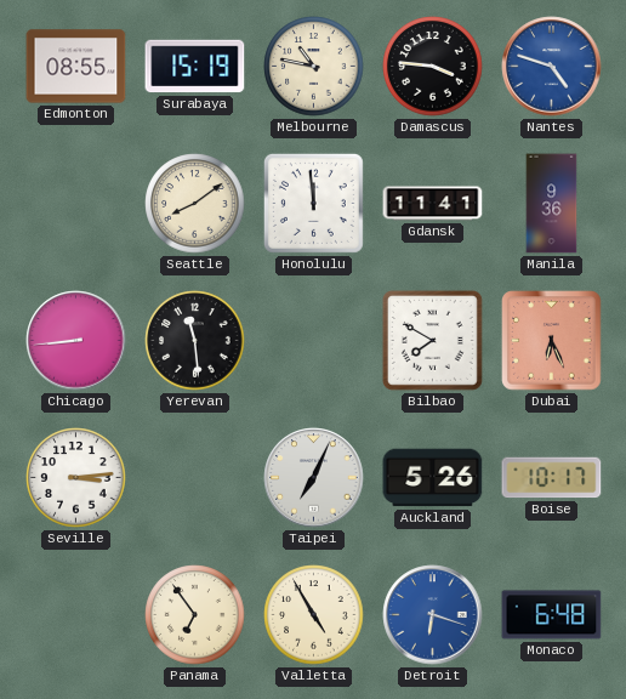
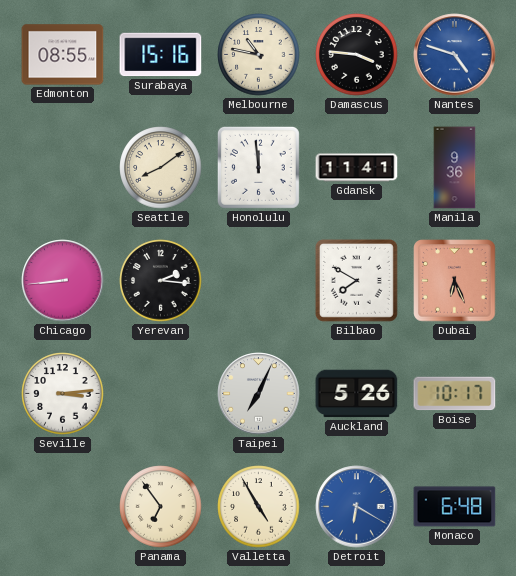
Surabaya: 15:19 -> 15:16 (161, 55)
Yerevan: 11:29 -> 2:16 (161, 281)
Detroit: 6:18 -> 6:20 (357, 507)
